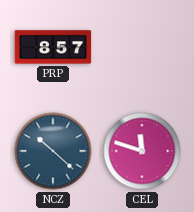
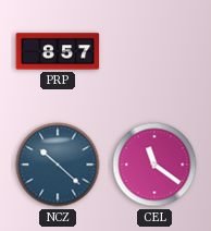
CEL: 11:48 -> 11:21 (154, 165)
